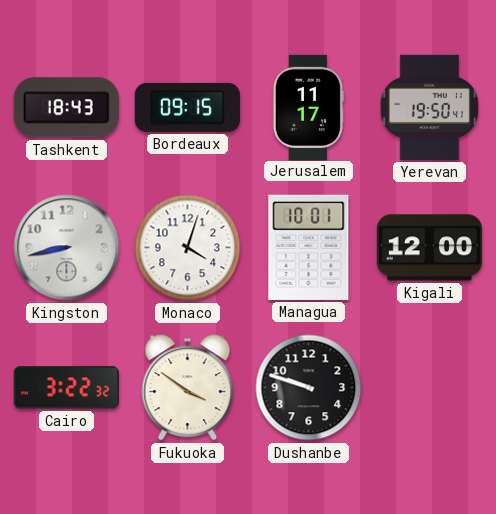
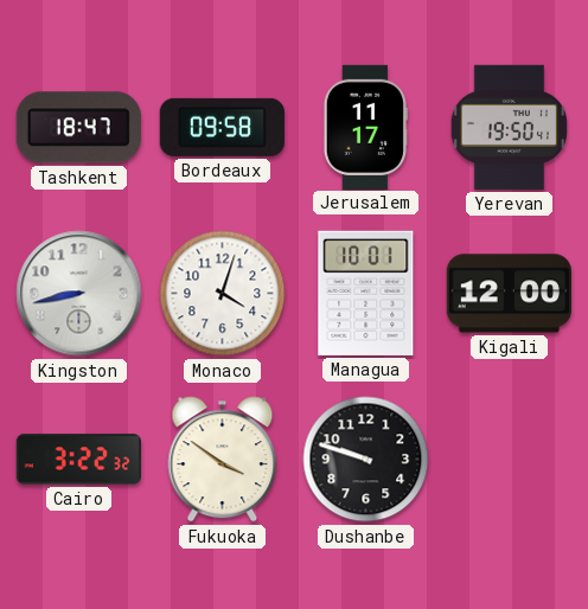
Tashkent: 18:43 -> 18:47 (78, 128)
Bordeaux: 09:15 -> 09:58 (222, 127)
